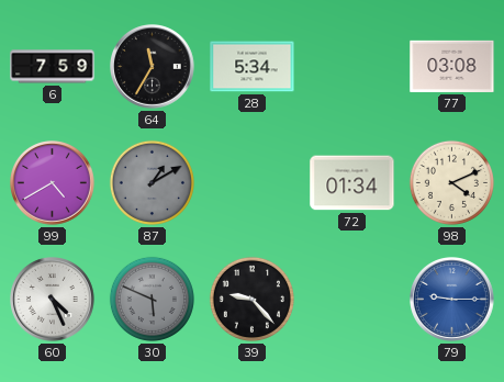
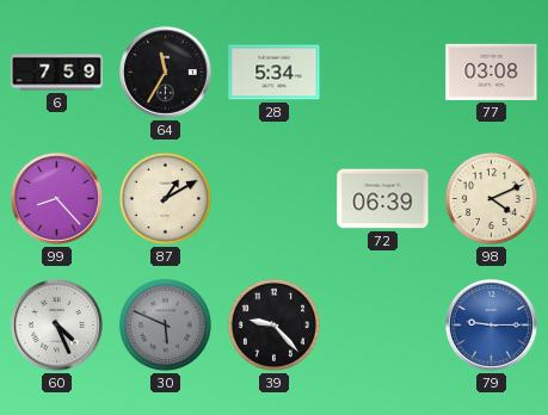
99: 4:40 -> 8:23 (57, 199)
87 dial: grey -> cream (165, 198)
72: 01:34 -> 06:39 (383, 199)
